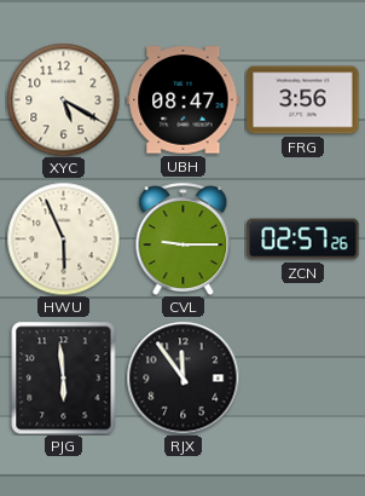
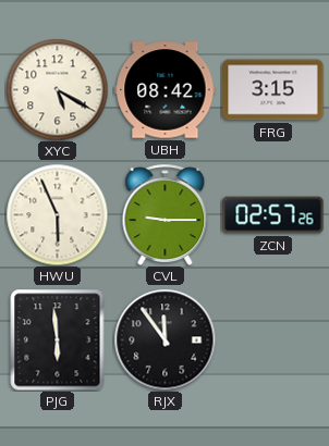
UBH: 08:47 -> 08:42 (166, 90)
FRG: 3:56 -> 3:15 (273, 90)
